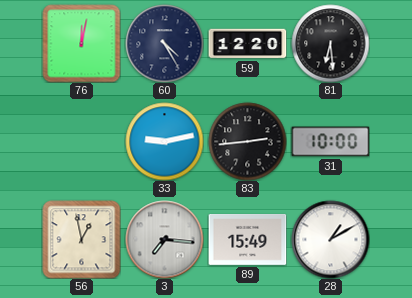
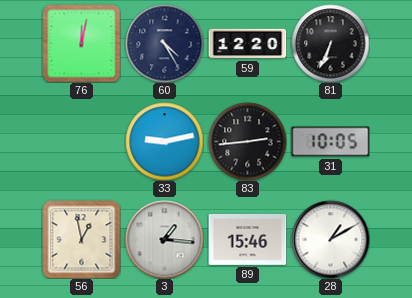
81: 6:29 -> 6:34 (330, 43)
31: 10:00 -> 10:05 (330, 142)
3: 7:16 -> 1:16 (164, 239)
89: 15:49 -> 15:46 (247, 240)
